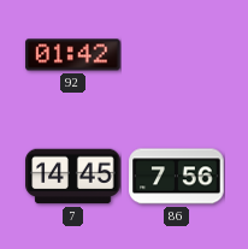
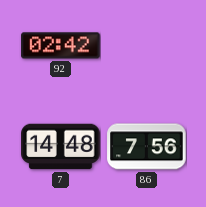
92: 01:42 -> 02:42 (61, 46)
7: 14:45 -> 14:48 (61, 147)
